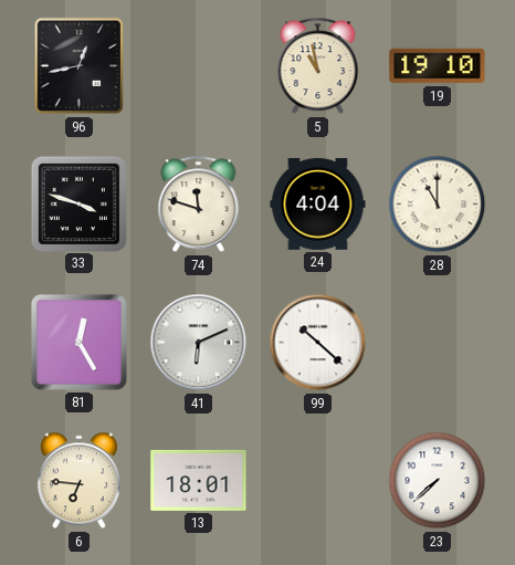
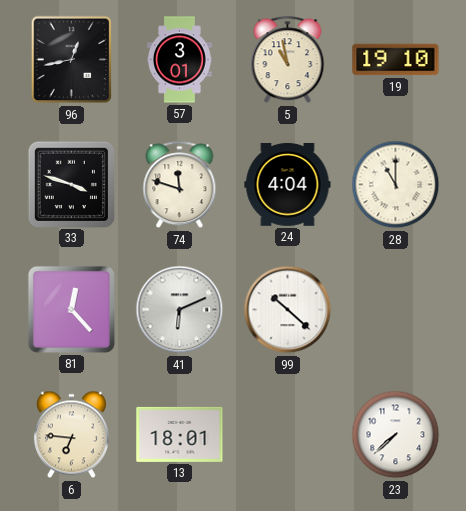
57: none -> 3:01 (180, 60)
81: 12:25 -> 12:23 (71, 309)
